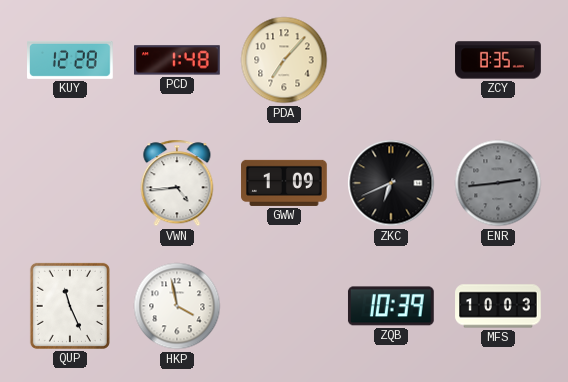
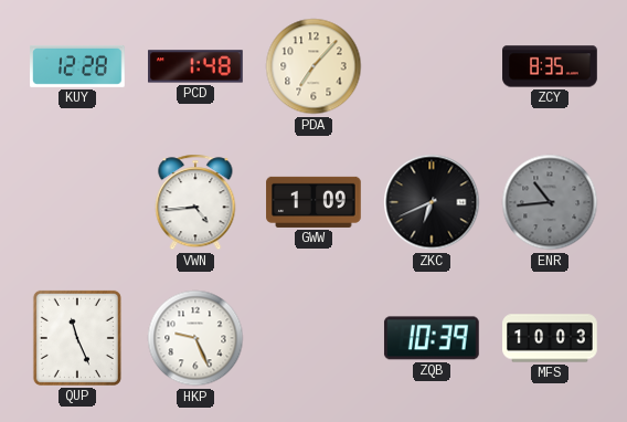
ENR: 2:44 -> 10:44 (550, 202)
HKP: 3:58 -> 9:26 (195, 338)
